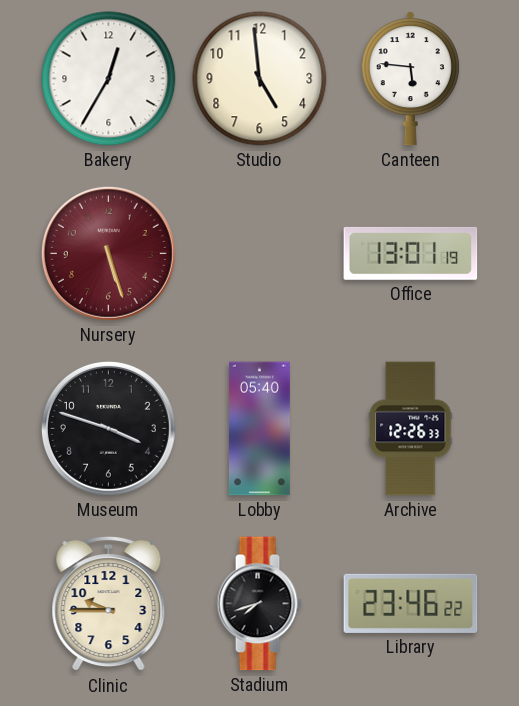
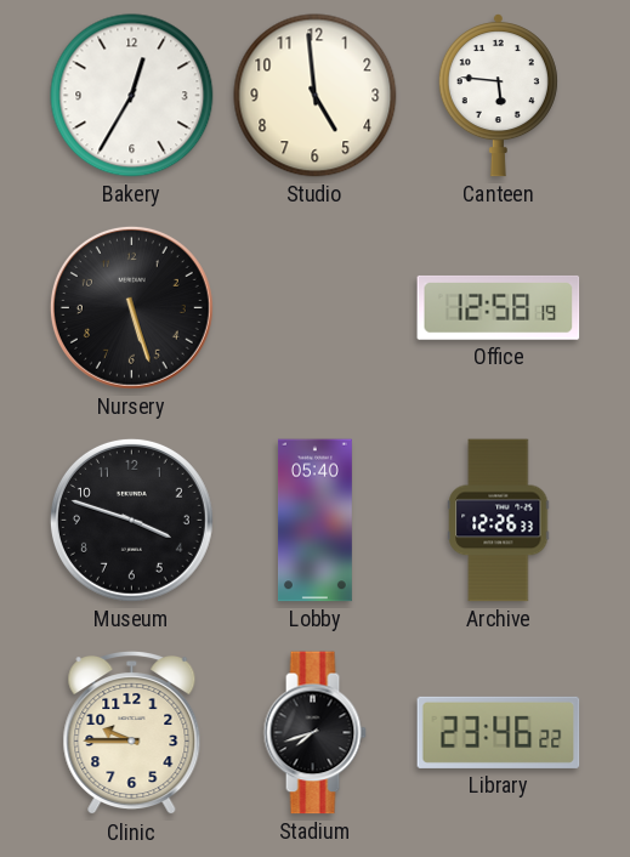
Nursery dial: burgundy -> black (131, 307)
Office: 13:01 -> 12:58 (499, 307)
